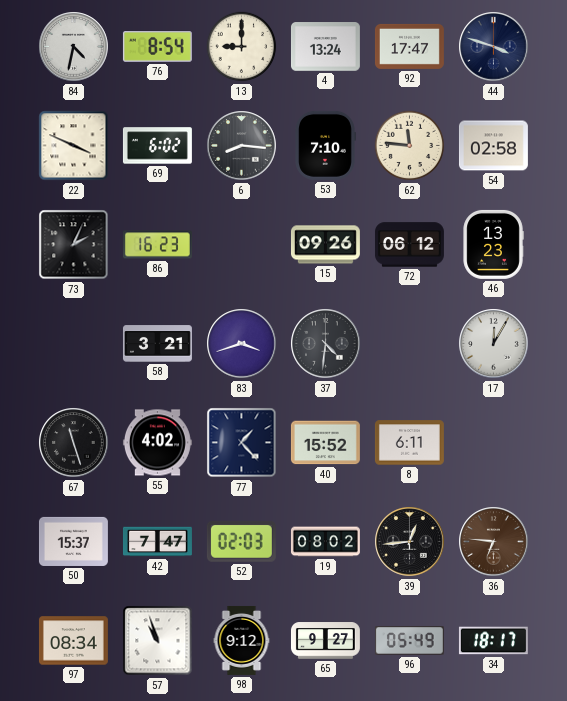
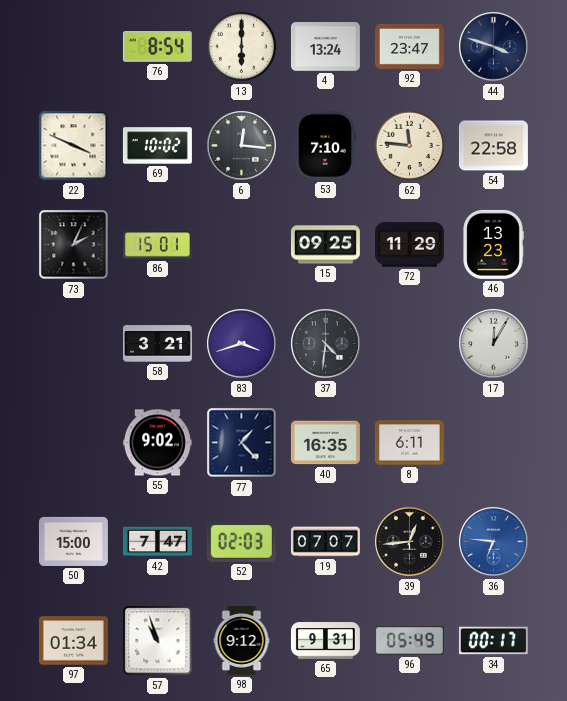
84: 4:32 -> none (74, 47)
13: 9:00 -> 6:00 (242, 47)
92: 17:47 -> 23:47 (409, 46)
69: 6:02 -> 10:02 (157, 146)
6: 8:16 -> 12:16 (242, 146)
54: 02:58 -> 22:58 (493, 146)
86: 16:23 -> 15:01 (157, 245)
15: 09:26 -> 09:25 (325, 245)
72: 06:12 -> 11:29 (409, 245)
67: 11:27 -> none (74, 443)
55: 4:02 -> 9:02 (157, 443)
40: 15:52 -> 16:35 (325, 443)
50: 15:37 -> 15:00 (73, 541)
19: 08:02 -> 07:07 (325, 542)
36 dial: brown -> blue (494, 542)
97: 08:34 -> 01:34 (73, 641)
65: 9:27 -> 9:31 (325, 641)
34: 18:17 -> 00:17 (493, 641)
